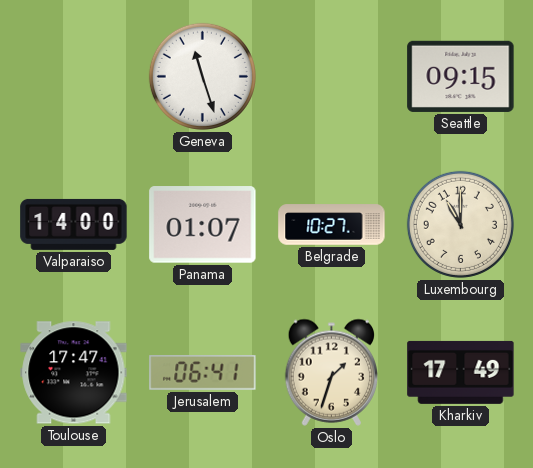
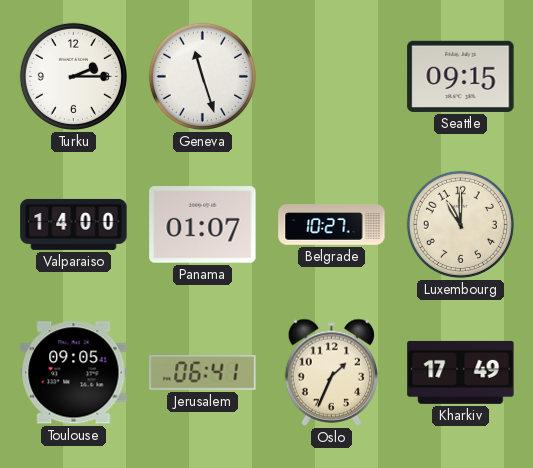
Turku: none -> 2:15 (73, 76)
Toulouse: 17:47 -> 09:05 (74, 373)
Oslo: 1:33 -> 1:34 (332, 372)
